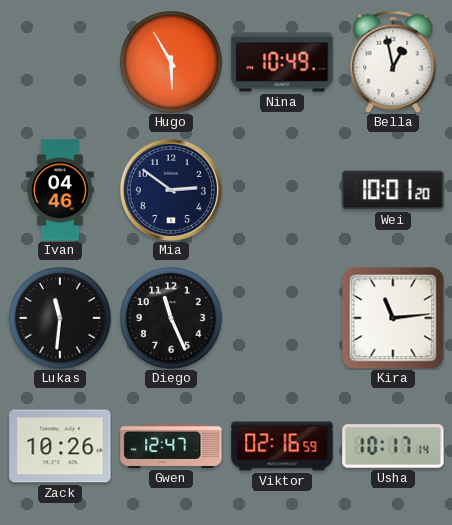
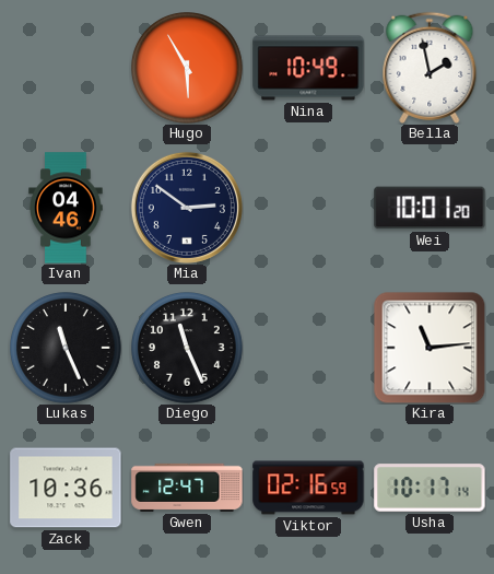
Bella: 12:58 -> 1:58 (430, 68)
Lukas: 11:31 -> 11:26 (66, 348)
Zack: 10:26 -> 10:36 (66, 488)
